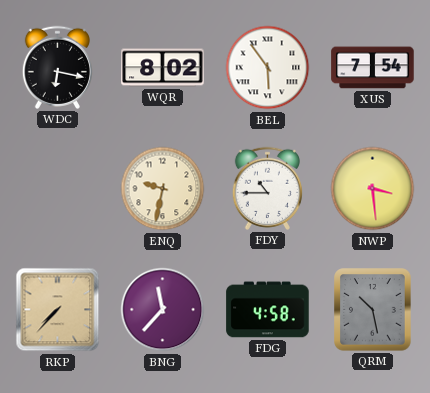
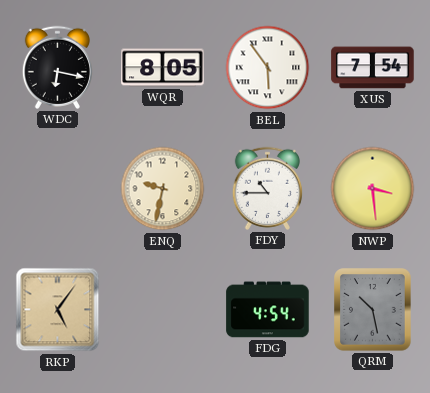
WQR: 8:02 -> 8:05 (163, 68)
RKP: 7:37 -> 5:06 (58, 310)
BNG: 11:37 -> none (163, 310)
FDG: 4:58 -> 4:54 (268, 310)
